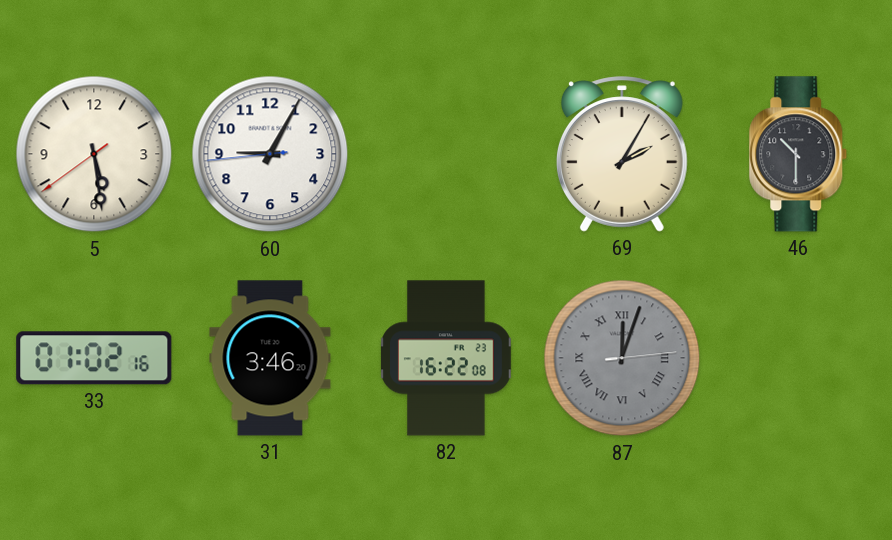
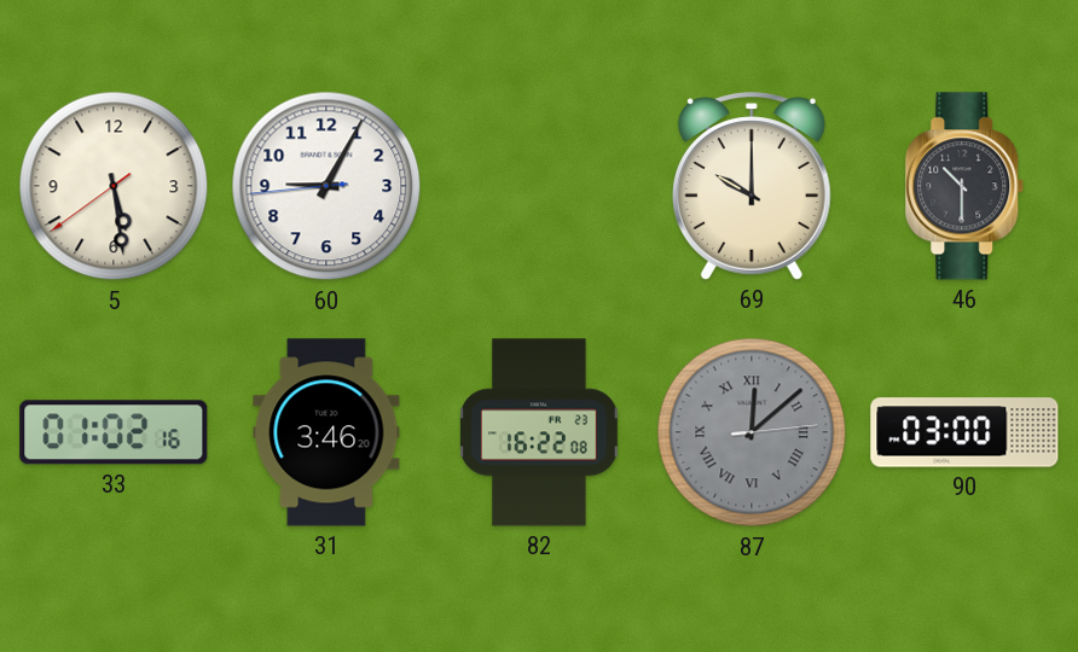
69: 2:05 -> 10:00 (752, 186)
87: 12:03 -> 12:08 (752, 432)
90: none -> 03:00 (964, 432)
